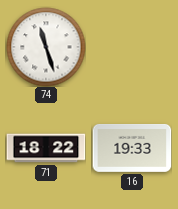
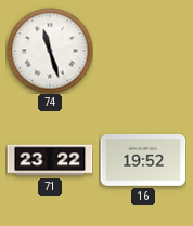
71: 18:22 -> 23:22 (50, 160)
16: 19:33 -> 19:52 (143, 160)
